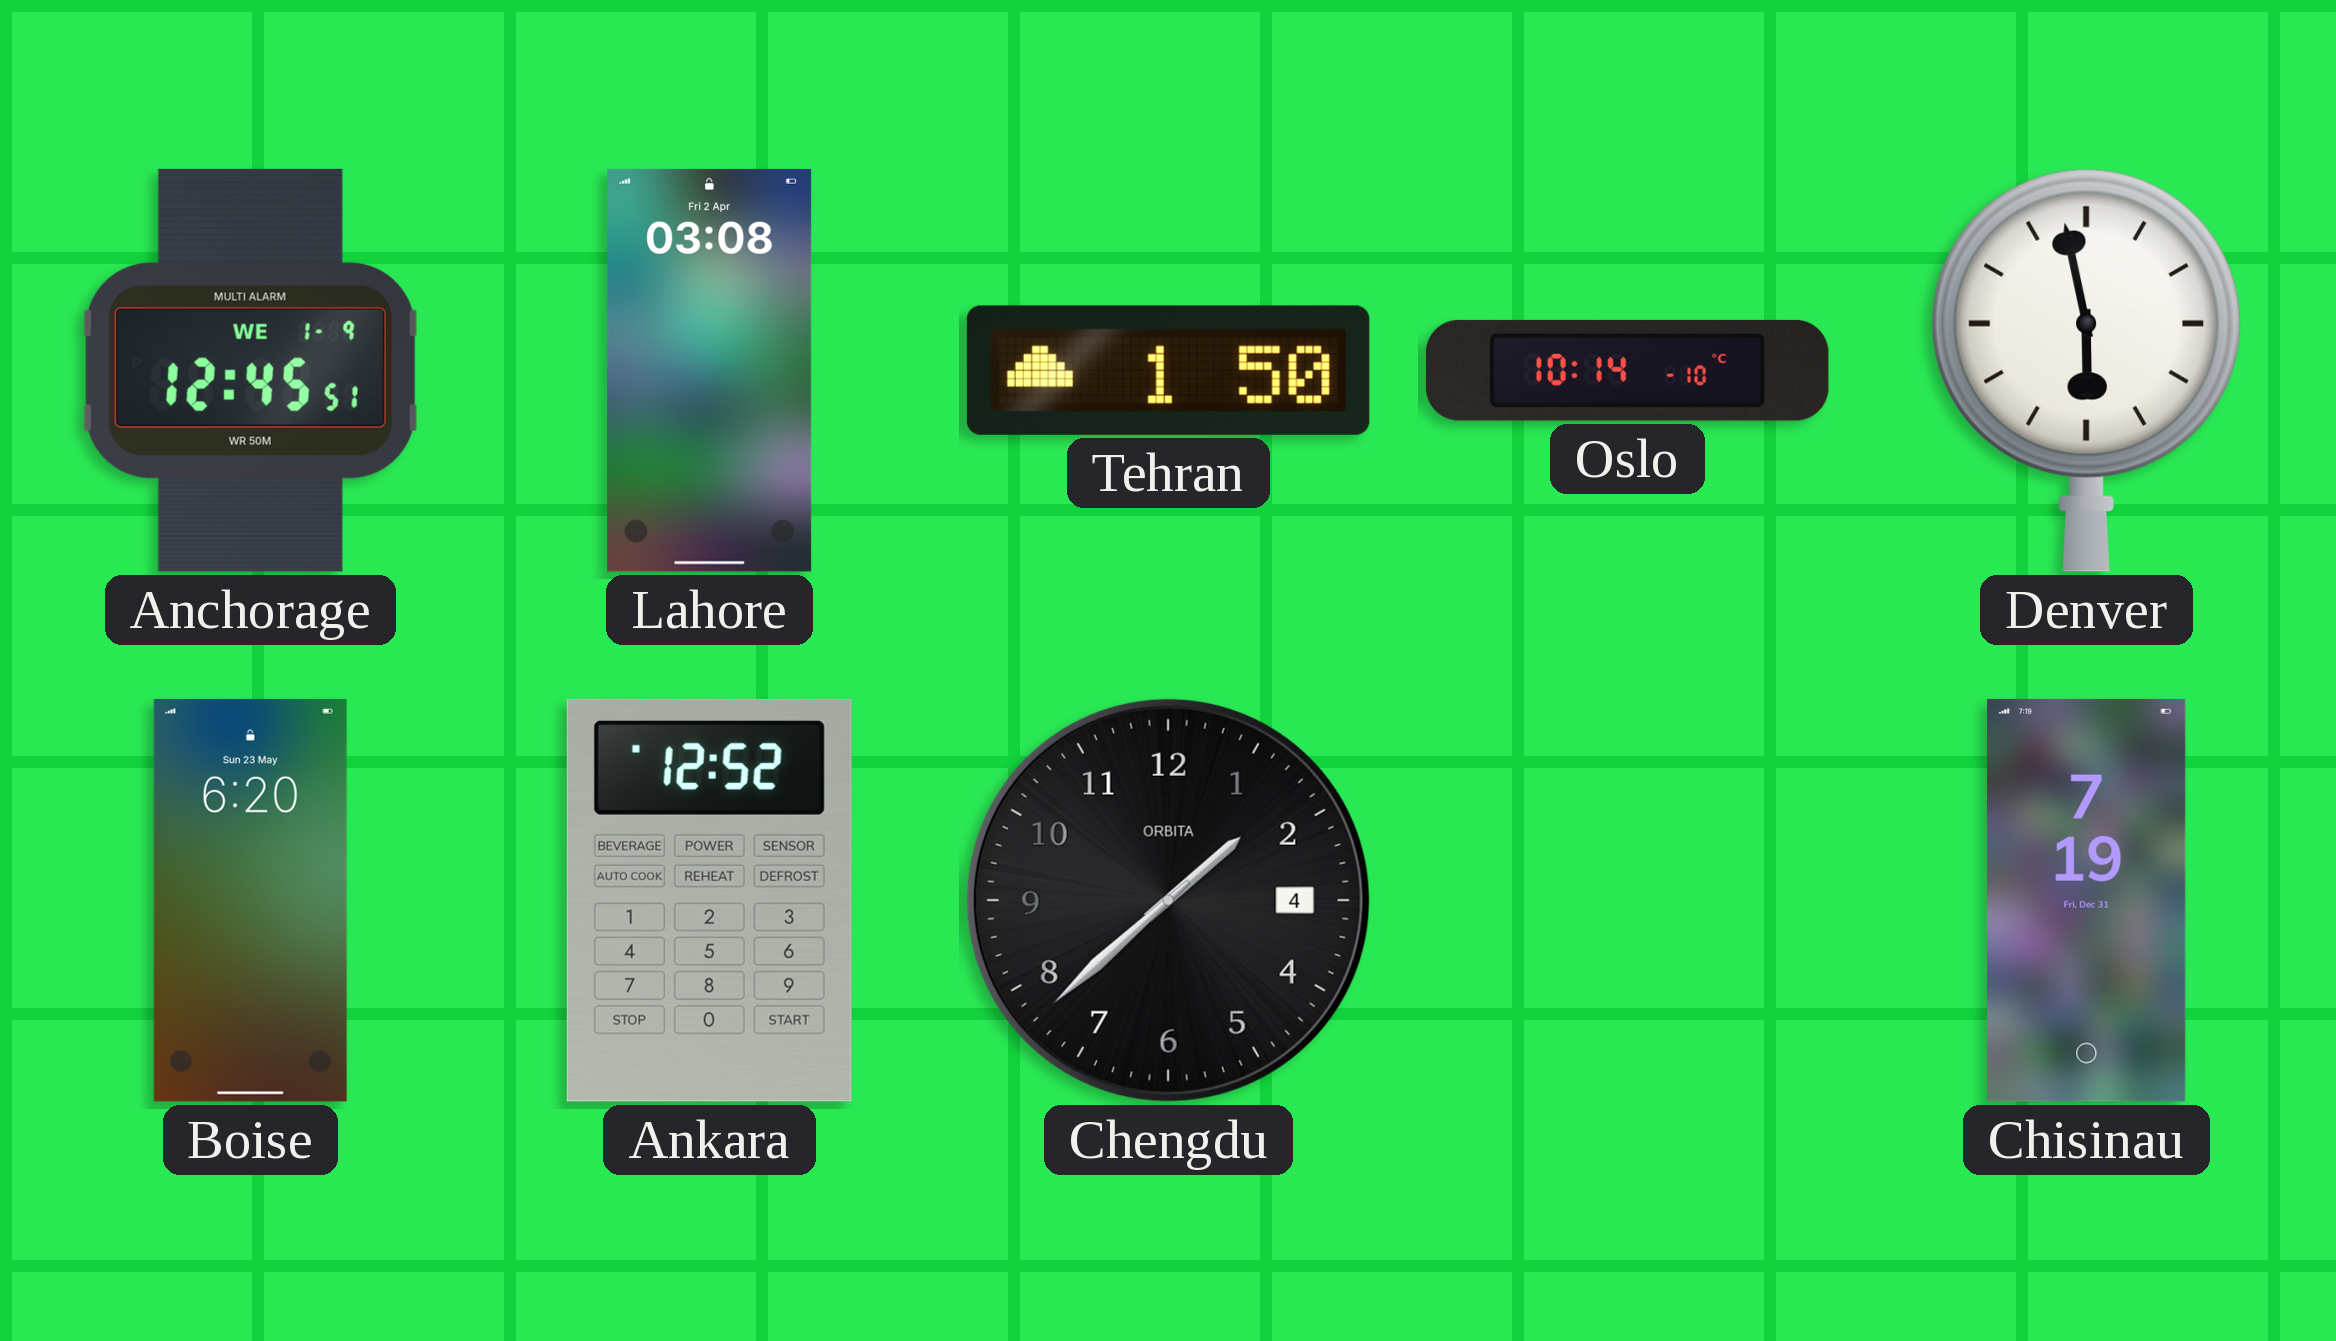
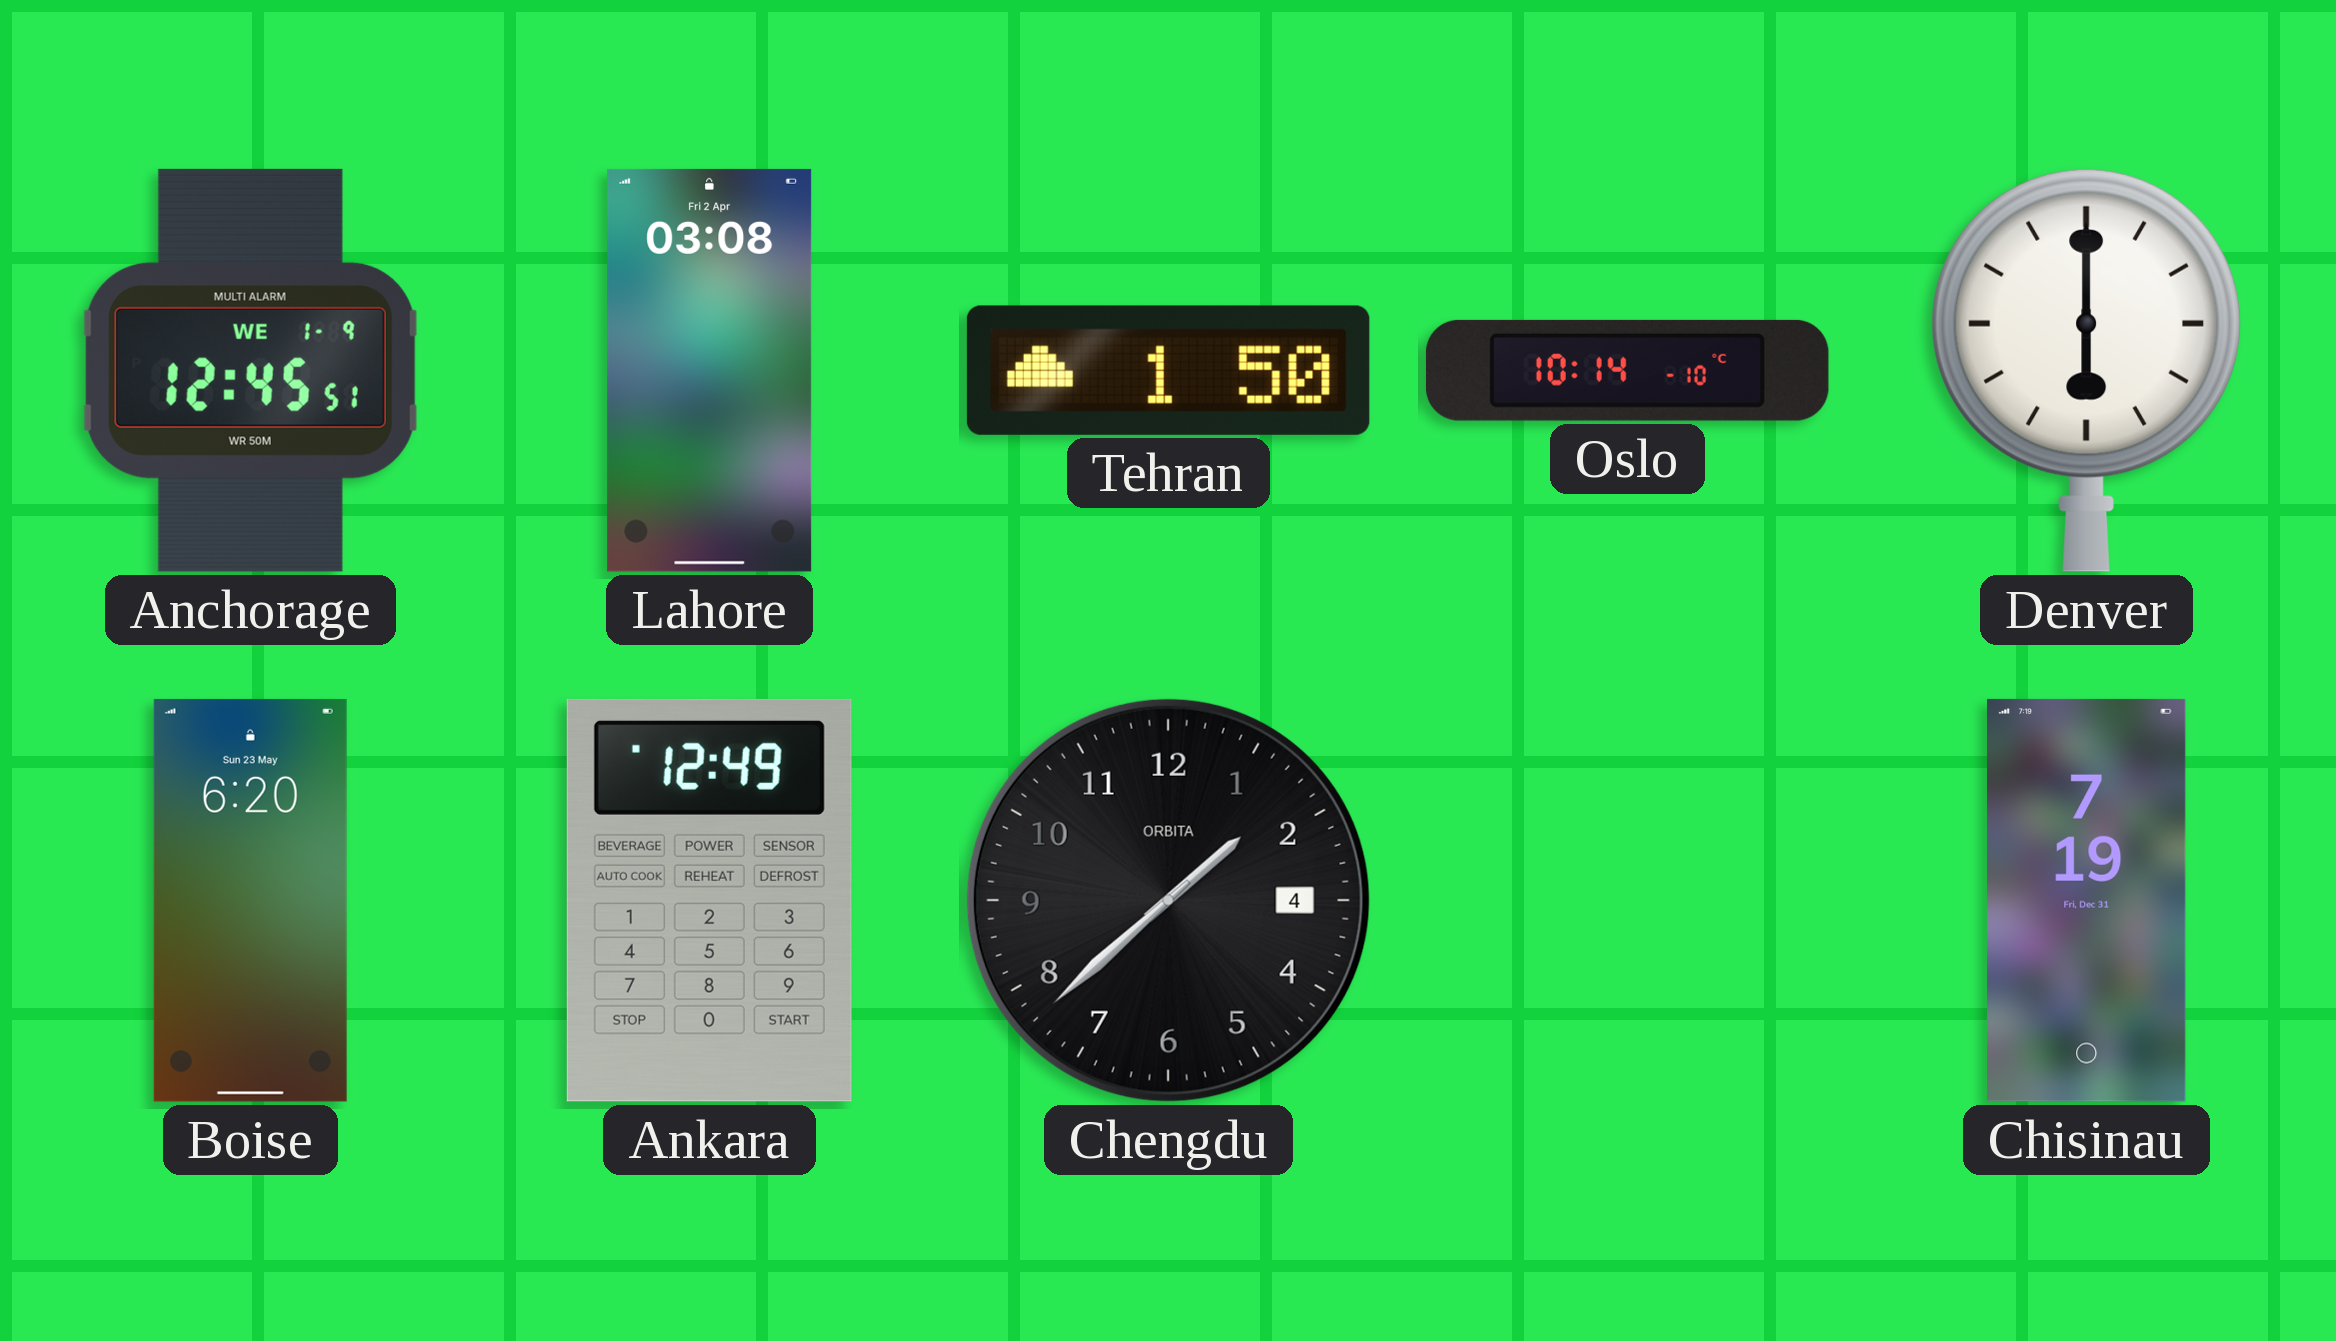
Denver: 5:58 -> 6:00 (2086, 370)
Ankara: 12:52 -> 12:49 (709, 900)
